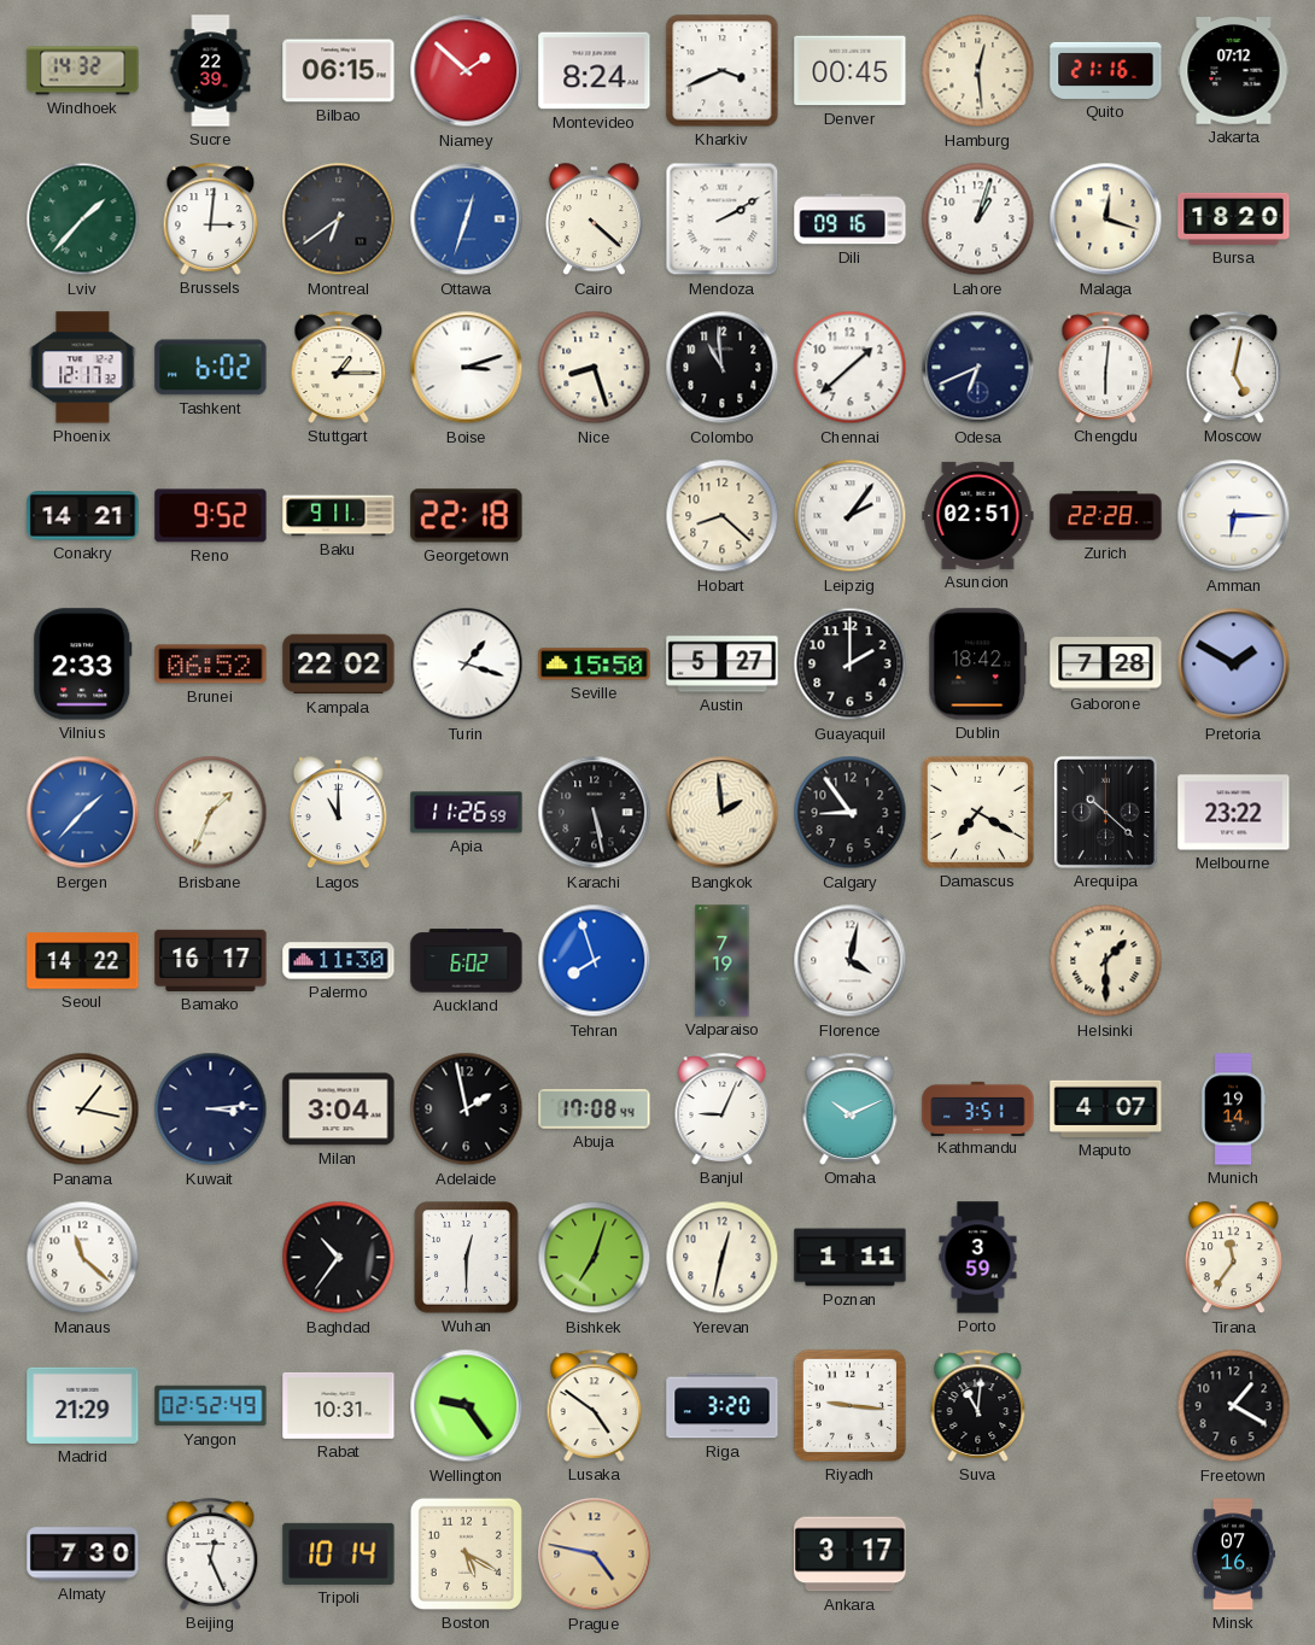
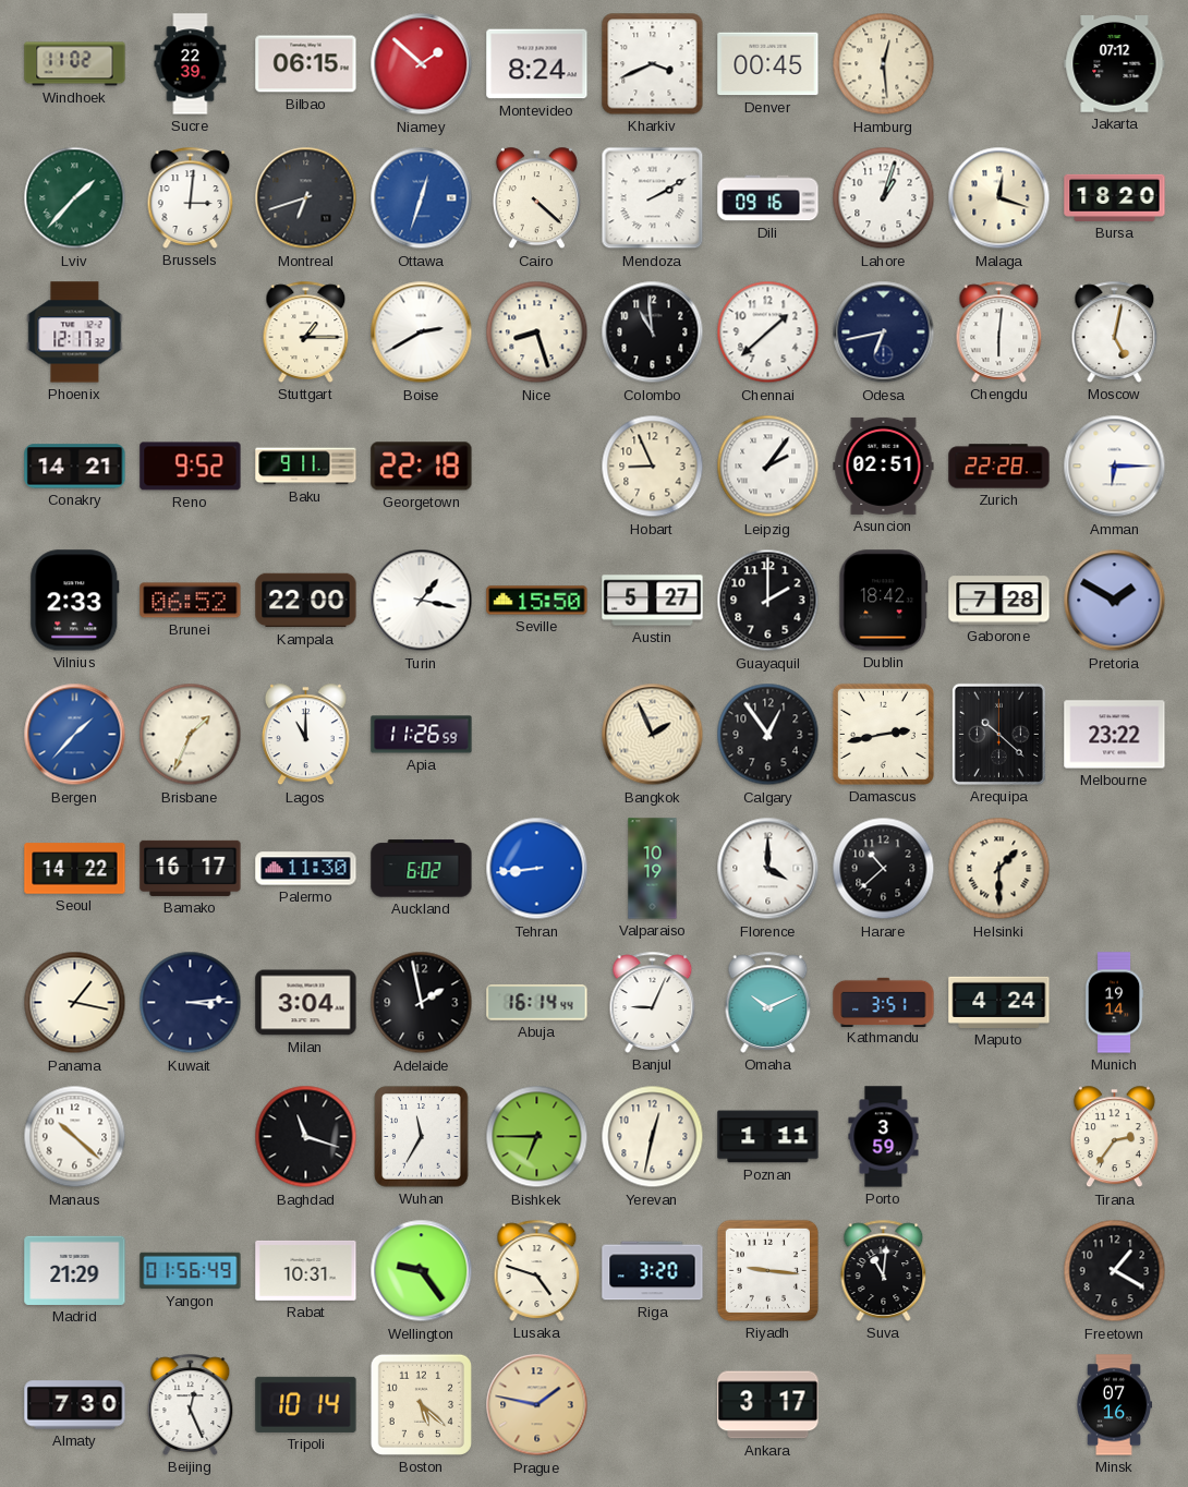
Windhoek: 14:32 -> 11:02 (75, 64)
Quito: 21:16 -> none (1106, 70)
Montreal: 6:39 -> 6:42 (306, 198)
Tashkent: 6:02 -> none (211, 368)
Boise: 3:12 -> 2:40 (422, 333)
Odesa: 6:41 -> 6:43 (884, 333)
Hobart: 8:22 -> 8:56 (653, 467)
Kampala: 22:02 -> 22:00 (306, 601)
Turin: 1:18 -> 1:17 (422, 601)
Karachi: 5:28 -> none (595, 813)
Bangkok: 1:59 -> 1:56 (653, 735)
Calgary: 8:54 -> 12:54 (768, 735)
Damascus: 7:20 -> 2:43 (883, 734)
Tehran: 7:57 -> 8:44 (537, 869)
Valparaiso: 7:19 -> 10:19 (653, 869)
Florence: 4:02 -> 4:00 (768, 869)
Harare: none -> 10:38 (884, 869)
Abuja: 17:08 -> 16:14 (537, 1003)
Maputo: 4:07 -> 4:24 (999, 1002)
Manaus: 11:22 -> 10:22 (75, 1137)
Baghdad: 10:36 -> 11:18 (306, 1137)
Wuhan: 12:30 -> 11:35 (422, 1137)
Bishkek: 7:03 -> 6:45 (537, 1137)
Tirana: 11:36 -> 2:36 (1114, 1137)
Yangon: 02:52 -> 01:56 (191, 1271)
Lusaka: 4:51 -> 4:48 (537, 1270)
Boston: 5:20 -> 5:22 (421, 1404)
Prague: 4:47 -> 1:47 (537, 1405)
